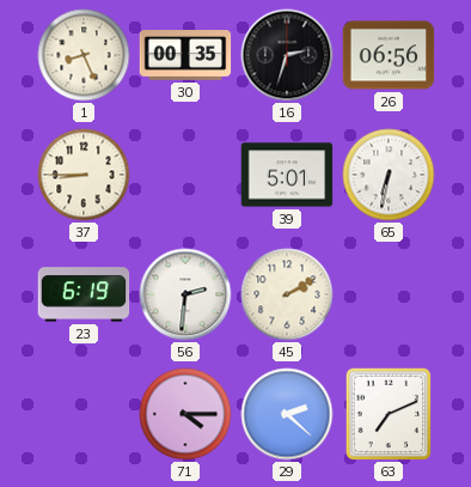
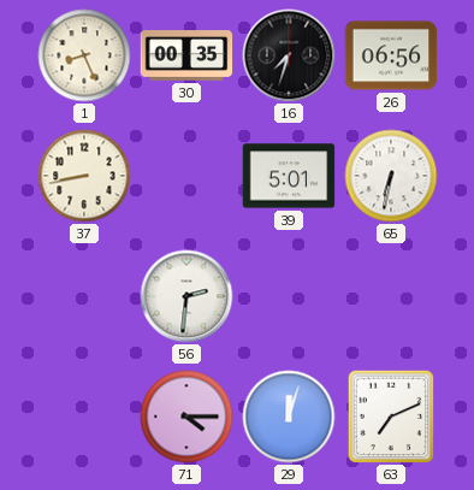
16: 2:33 -> 7:33 (289, 55)
37: 8:45 -> 8:43 (84, 176)
23: 6:19 -> none (84, 294)
45: 2:10 -> none (287, 294)
29: 2:22 -> 12:03 (289, 417)
